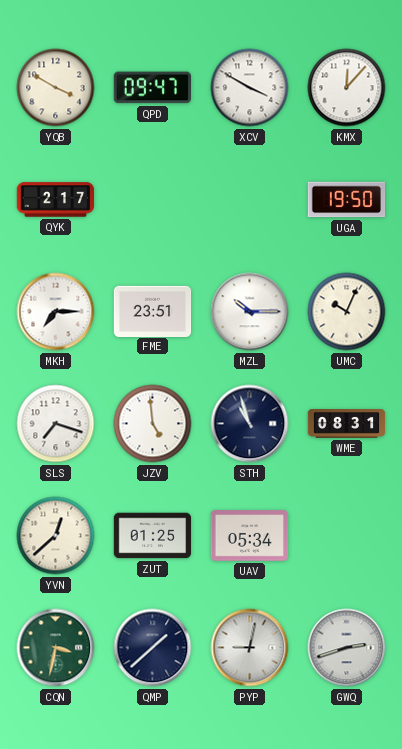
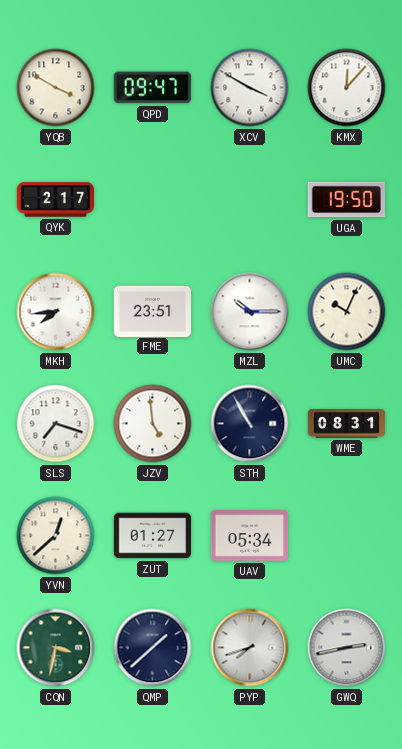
MKH: 7:15 -> 7:44 (56, 312)
STH: 10:57 -> 10:55 (250, 424)
ZUT: 01:25 -> 01:27 (153, 536)
PYP: 9:02 -> 7:42 (250, 648)
GWQ: 2:42 -> 2:43 (347, 648)
